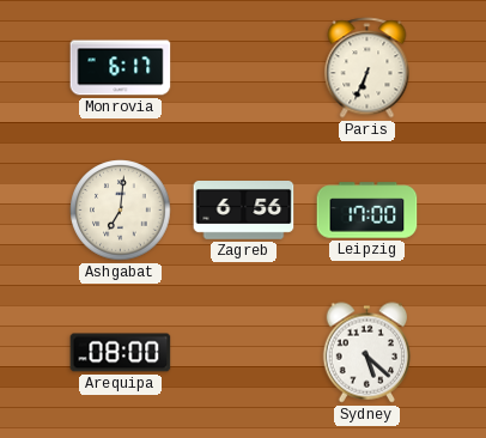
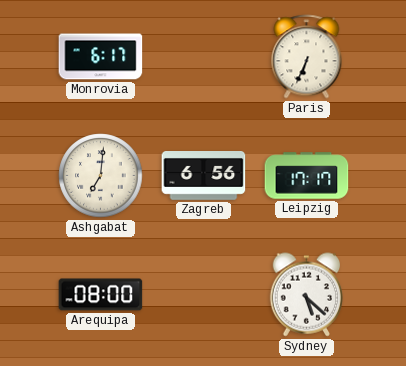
Leipzig: 17:00 -> 17:17 (307, 176)
